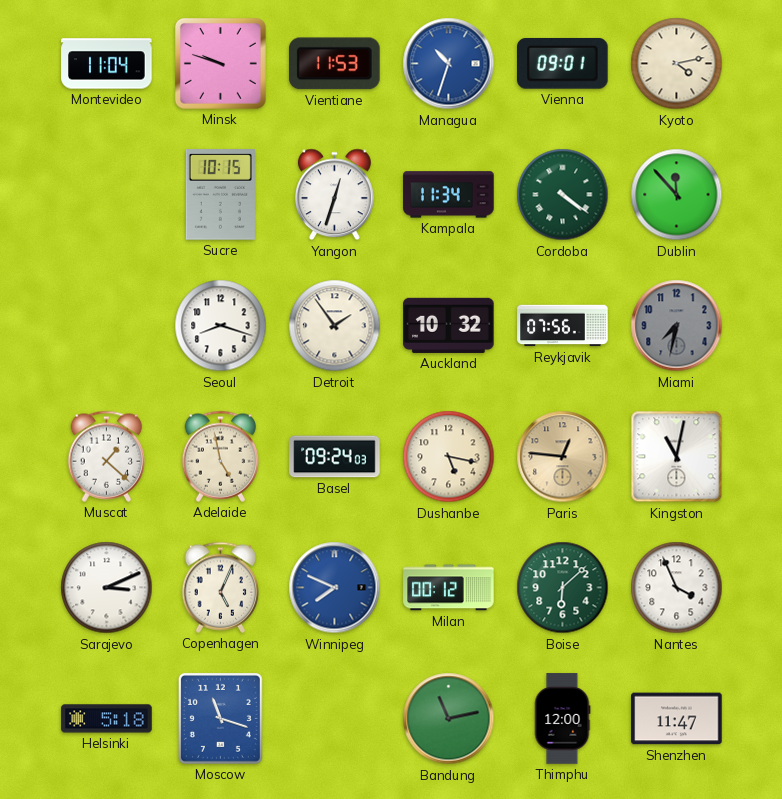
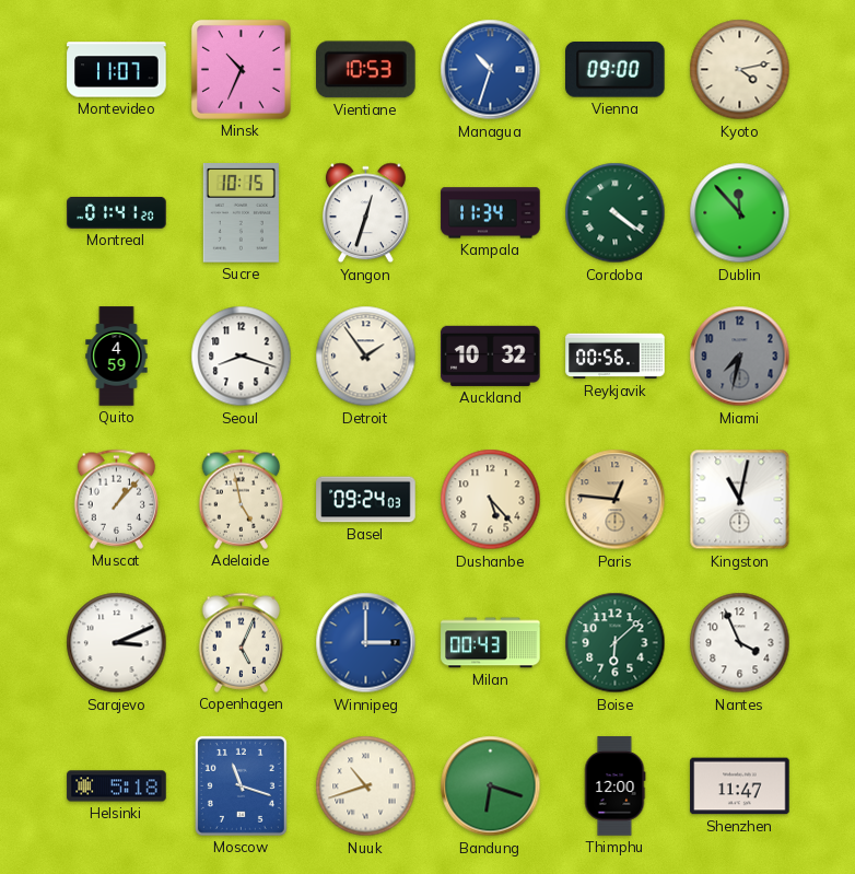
Montevideo: 11:04 -> 11:07 (117, 70)
Minsk: 9:48 -> 10:34 (241, 69)
Vientiane: 11:53 -> 10:53 (366, 70)
Vienna: 09:01 -> 09:00 (616, 70)
Montreal: none -> 01:41 (117, 212)
Quito: none -> 4:59 (117, 357)
Reykjavik: 07:56 -> 00:56 (616, 357)
Muscat: 1:22 -> 1:07 (117, 499)
Dushanbe: 5:17 -> 5:23 (491, 500)
Winnipeg: 7:49 -> 3:00 (366, 643)
Milan: 00:12 -> 00:43 (491, 643)
Nuuk: none -> 10:42 (366, 786)
Bandung: 11:13 -> 6:18 (491, 786)
